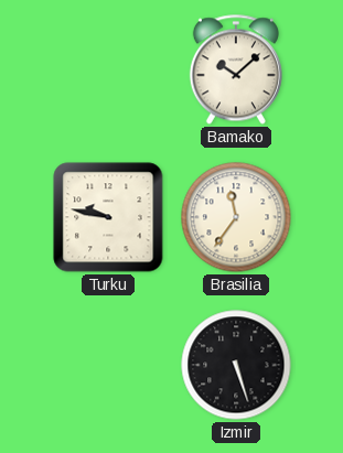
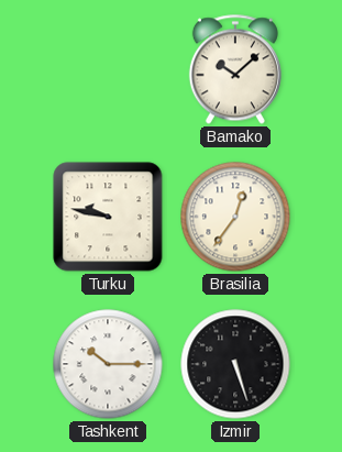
Brasilia: 11:36 -> 12:36 (235, 217)
Tashkent: none -> 10:15 (108, 364)
